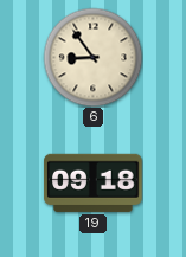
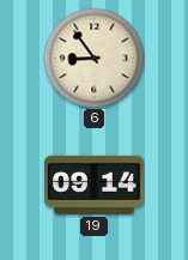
19: 09:18 -> 09:14 (95, 185)
